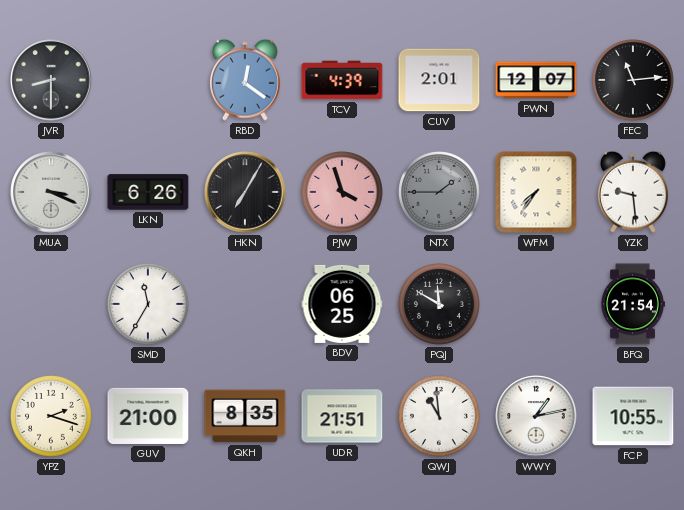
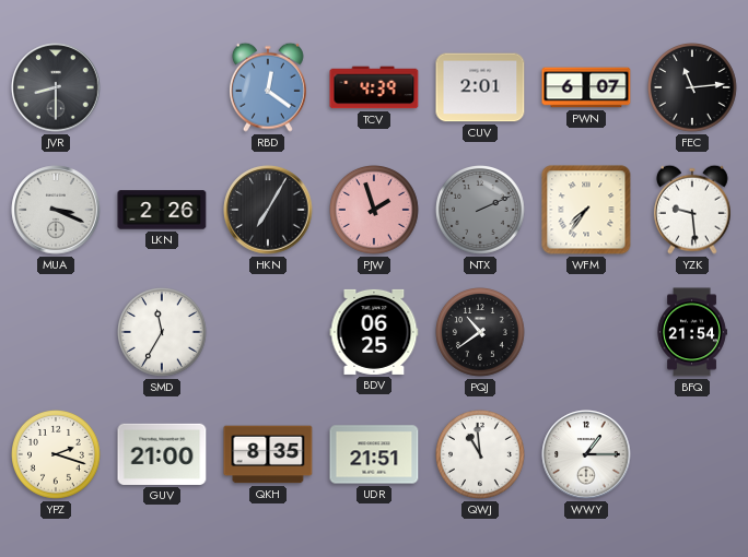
PWN: 12:07 -> 6:07 (586, 87)
LKN: 6:26 -> 2:26 (162, 210)
PJW: 3:57 -> 1:57 (375, 211)
NTX: 1:45 -> 2:11 (481, 211)
PQJ: 11:50 -> 10:39 (481, 333)
WWY: 1:13 -> 1:15 (586, 454)
FCP: 10:55 -> none (633, 416)
